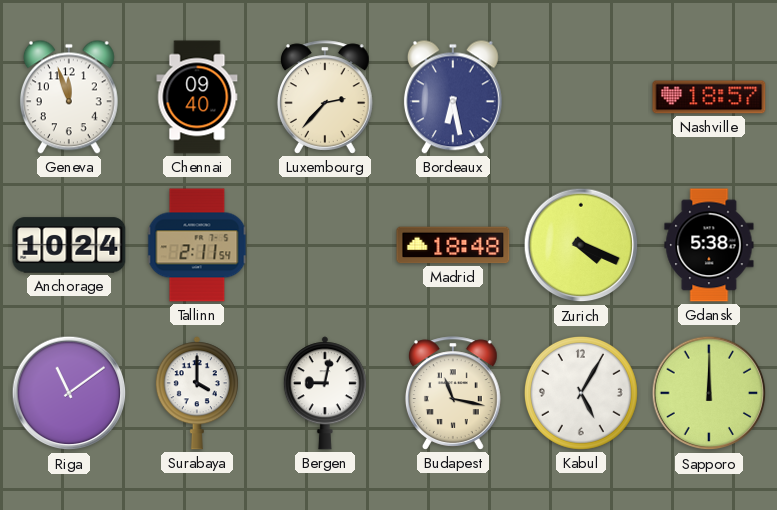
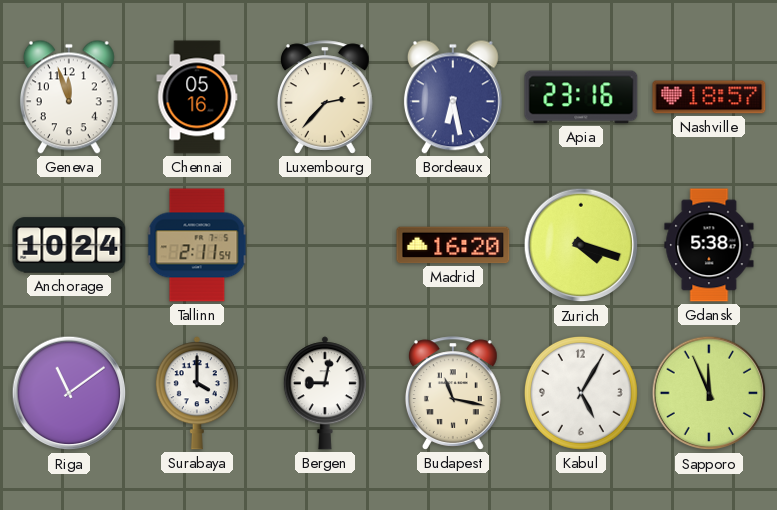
Chennai: 09:40 -> 05:16 (197, 97)
Apia: none -> 23:16 (581, 97)
Madrid: 18:48 -> 16:20 (453, 245)
Zurich: 4:19 -> 4:18 (581, 245)
Sapporo: 12:00 -> 11:56 (709, 393)
